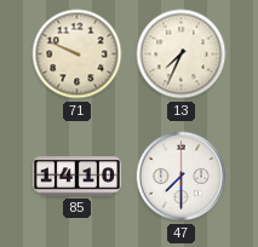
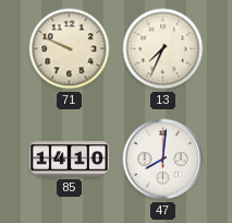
47: 7:30 -> 8:01 (163, 160)
